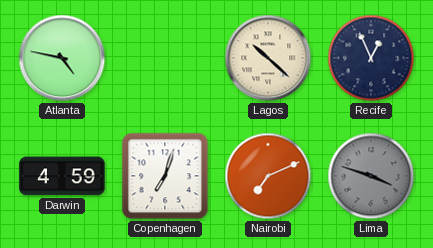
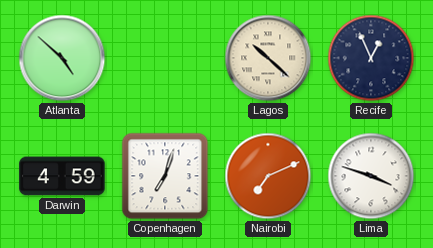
Atlanta: 4:47 -> 4:52 (62, 58)
Lima dial: grey -> white (371, 176)
